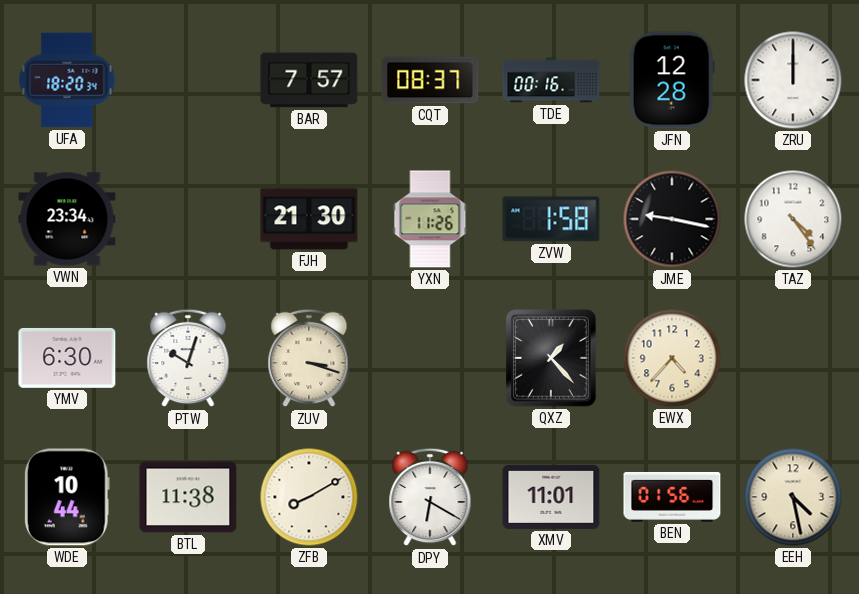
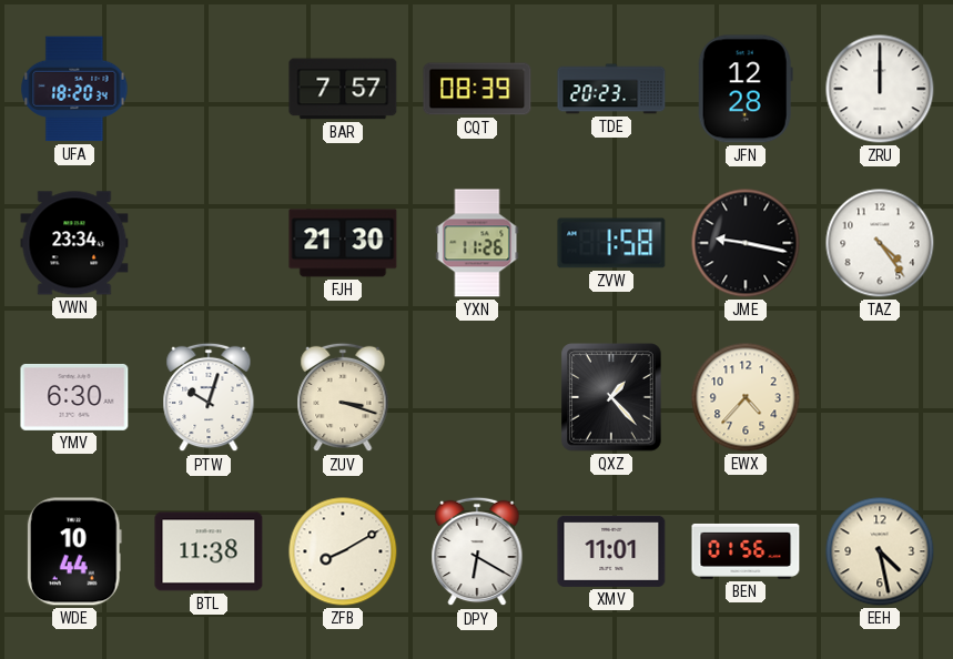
CQT: 08:37 -> 08:39 (477, 89)
TDE: 00:16 -> 20:23 (611, 89)
